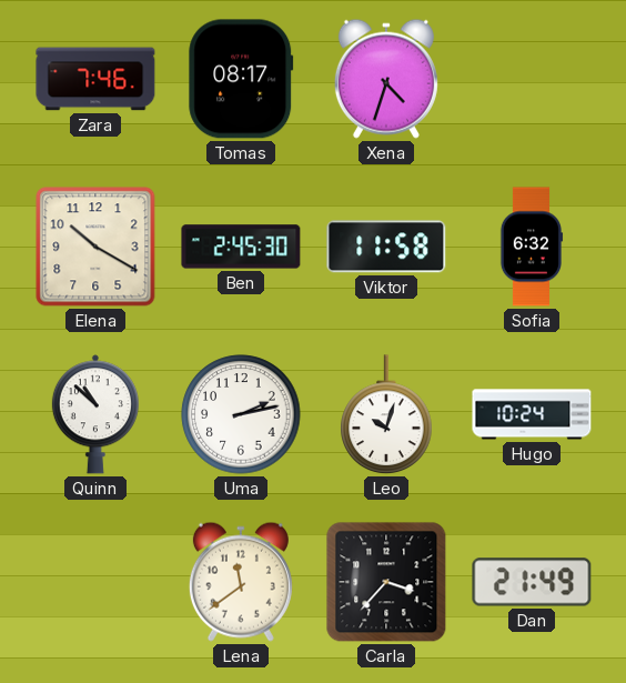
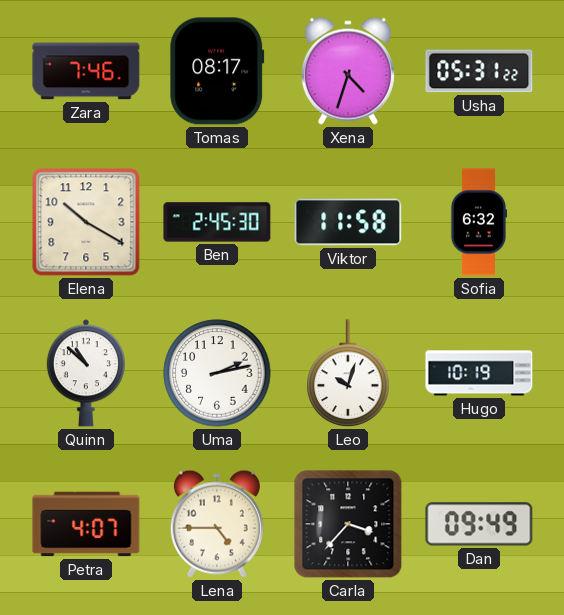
Usha: none -> 05:31 (479, 71)
Hugo: 10:24 -> 10:19 (479, 373)
Petra: none -> 4:07 (86, 524)
Lena: 11:39 -> 4:45 (217, 524)
Dan: 21:49 -> 09:49 (479, 524)
